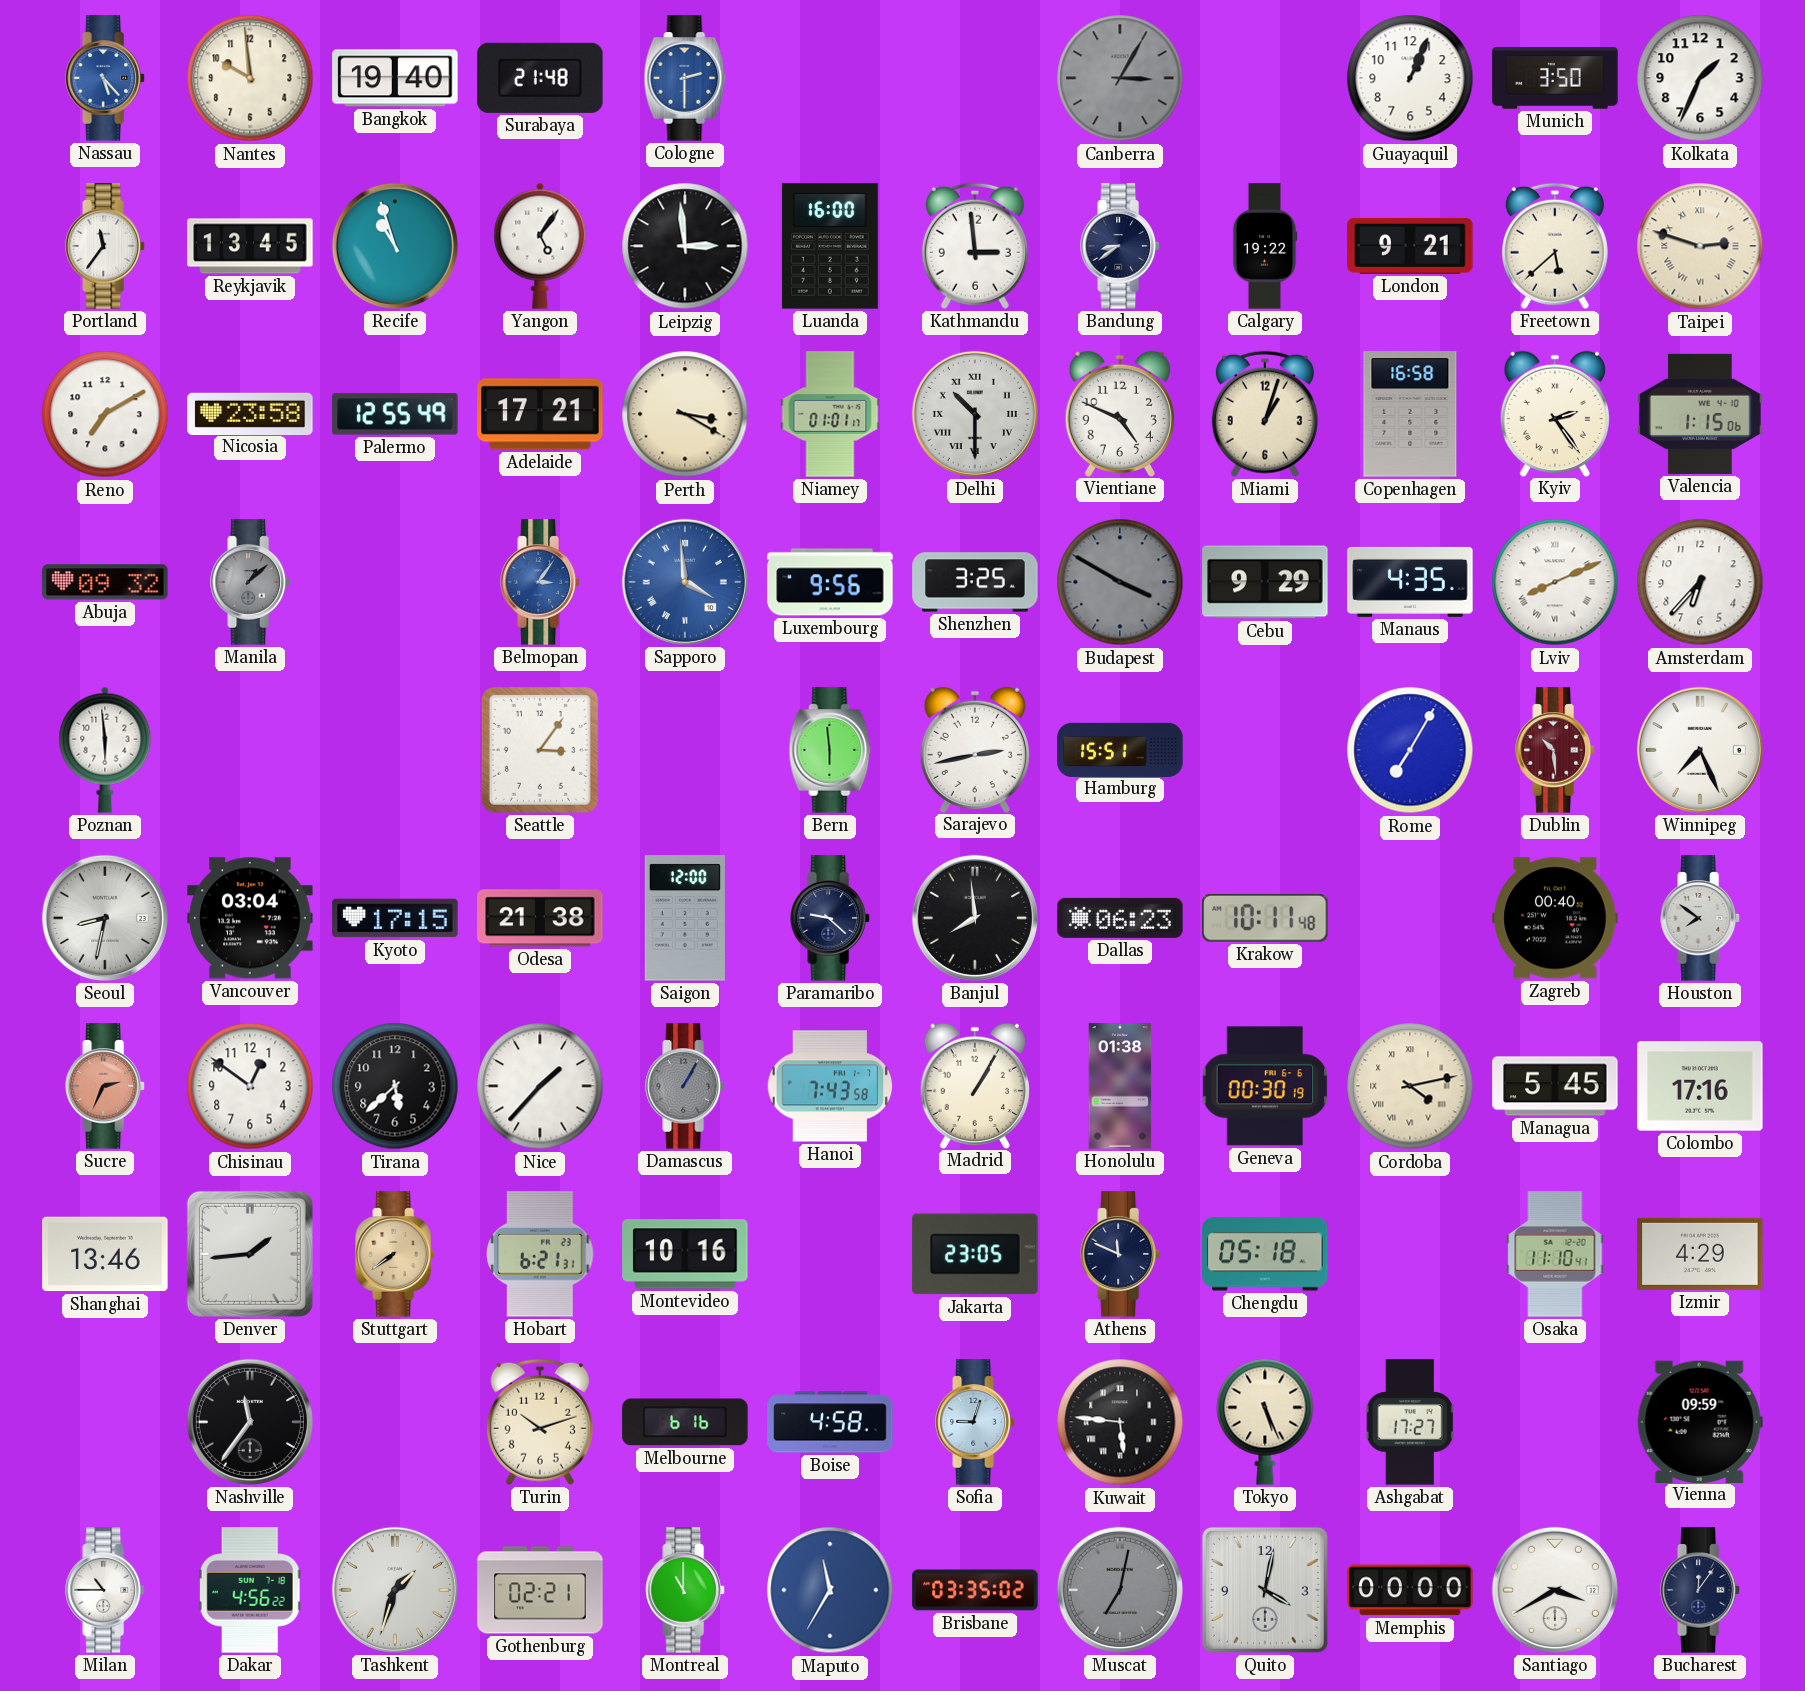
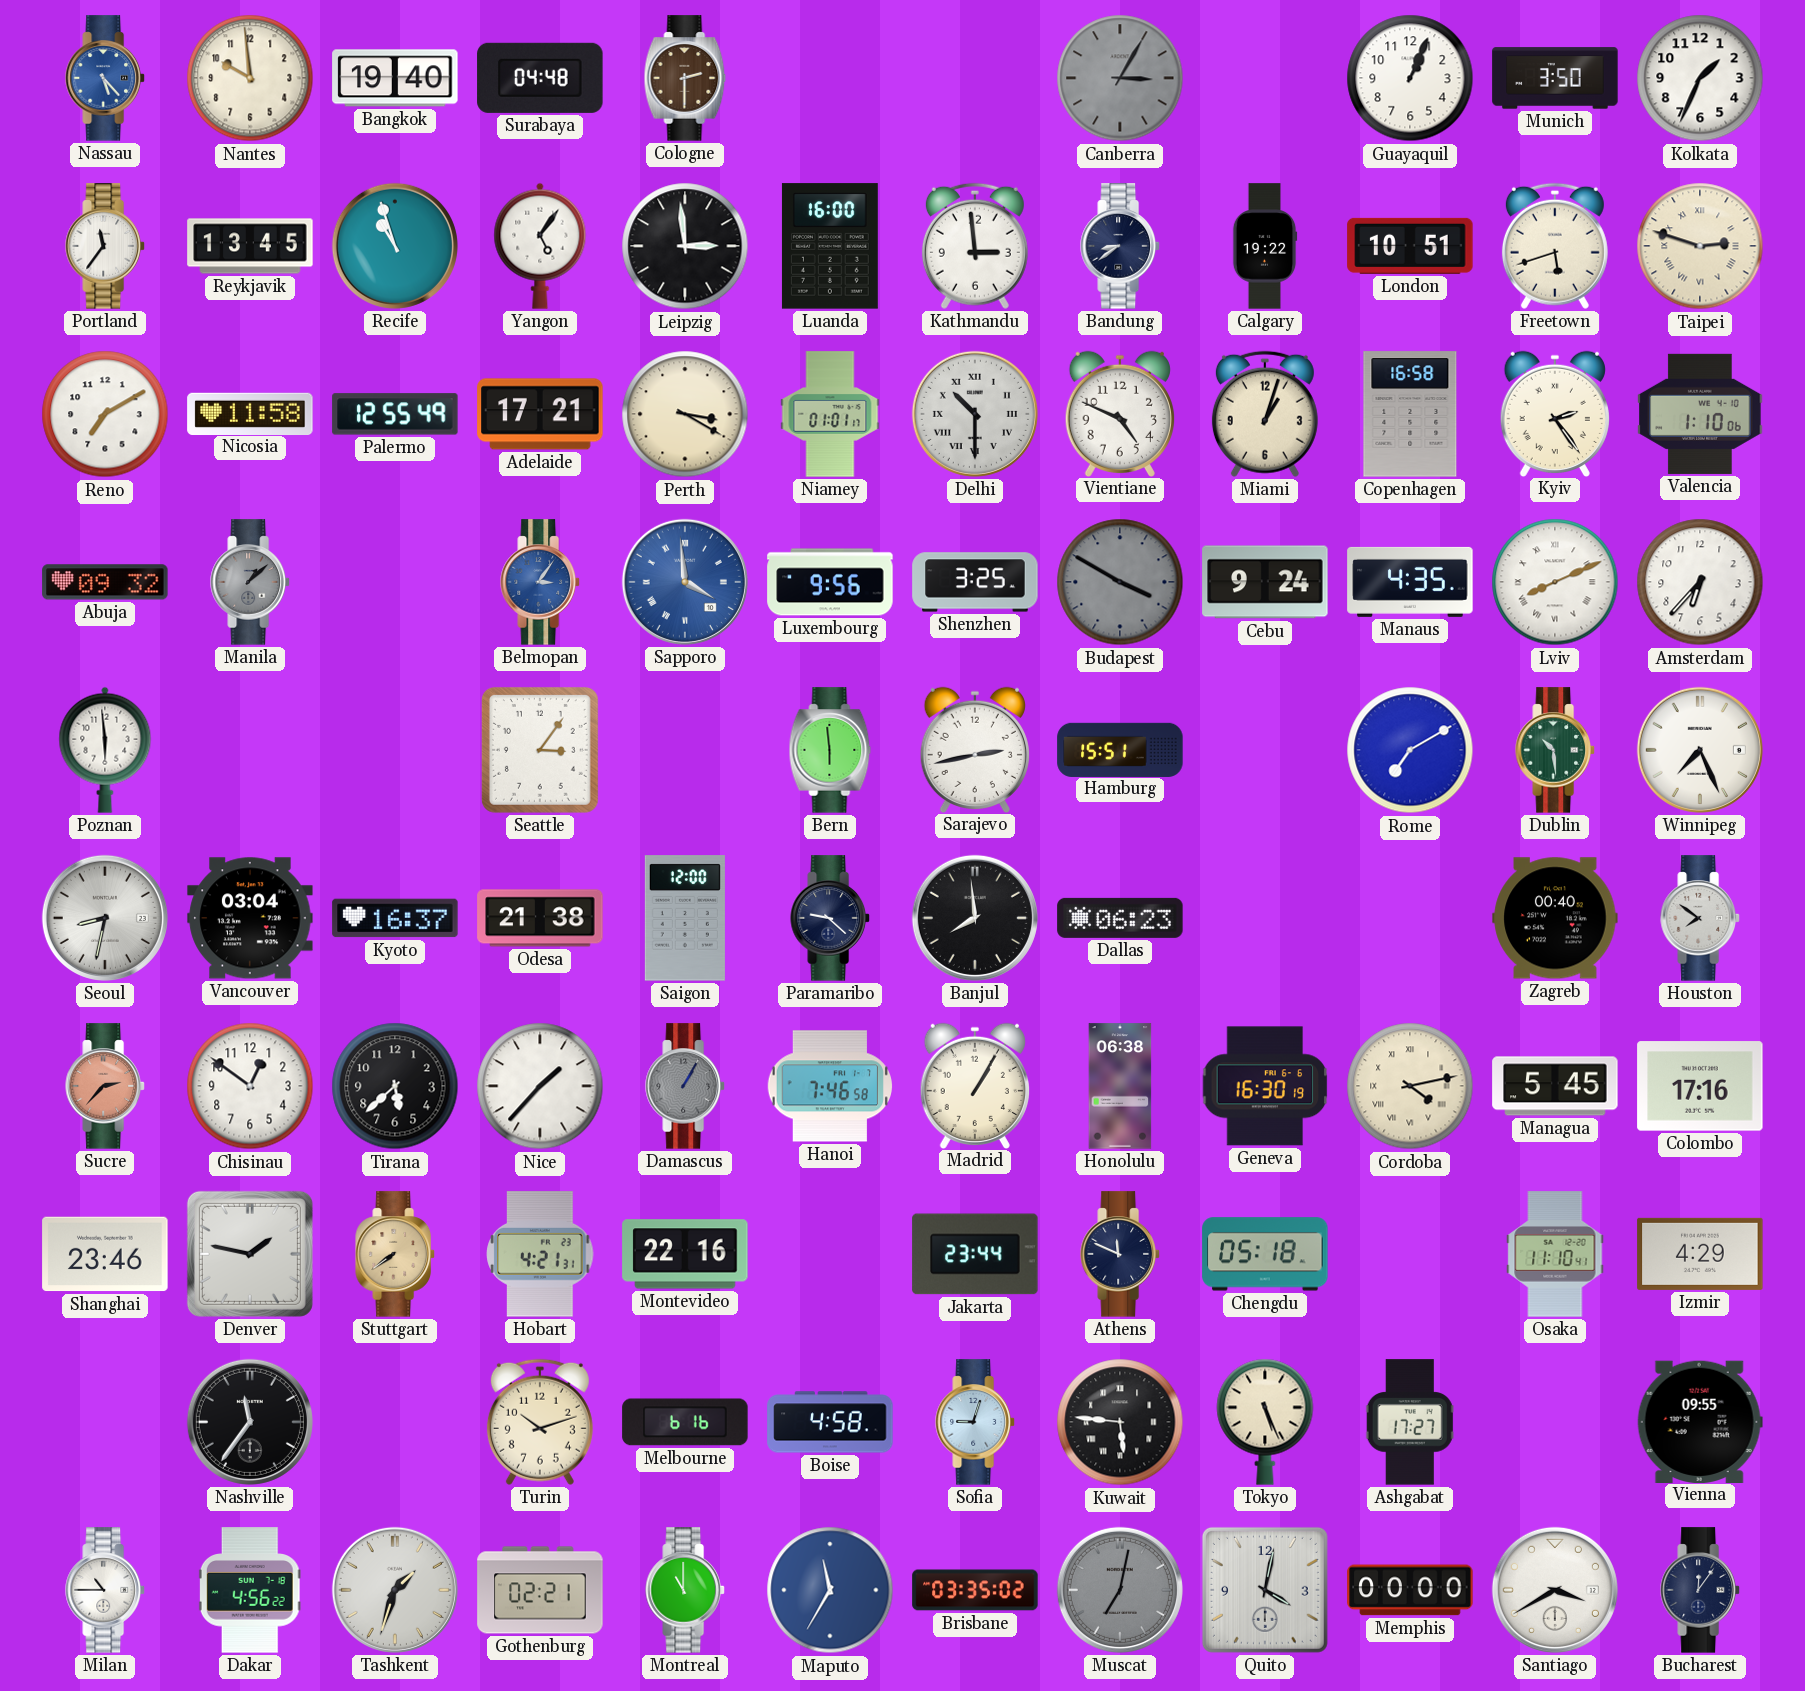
Surabaya: 21:48 -> 04:48 (540, 78)
Cologne dial: blue -> brown (685, 78)
London: 9:21 -> 10:51 (1410, 246)
Freetown: 5:38 -> 5:42 (1555, 246)
Nicosia: 23:58 -> 11:58 (250, 413)
Valencia: 1:15 -> 1:10 (1700, 414)
Cebu: 9:29 -> 9:24 (1265, 582)
Rome: 7:05 -> 7:10 (1410, 750)
Dublin dial: burgundy -> green (1555, 750)
Kyoto: 17:15 -> 16:37 (395, 918)
Krakow: 10:11 -> none (1265, 918)
Sucre: 2:34 -> 2:37 (105, 1086)
Hanoi: 7:43 -> 7:46 (829, 1086)
Honolulu: 01:38 -> 06:38 (1120, 1086)
Geneva: 00:30 -> 16:30 (1265, 1086)
Shanghai: 13:46 -> 23:46 (105, 1254)
Denver: 1:44 -> 1:47 (250, 1254)
Hobart: 6:21 -> 4:21 (540, 1254)
Montevideo: 10:16 -> 22:16 (685, 1254)
Jakarta: 23:05 -> 23:44 (975, 1254)
Vienna: 09:59 -> 09:55 (1700, 1421)
